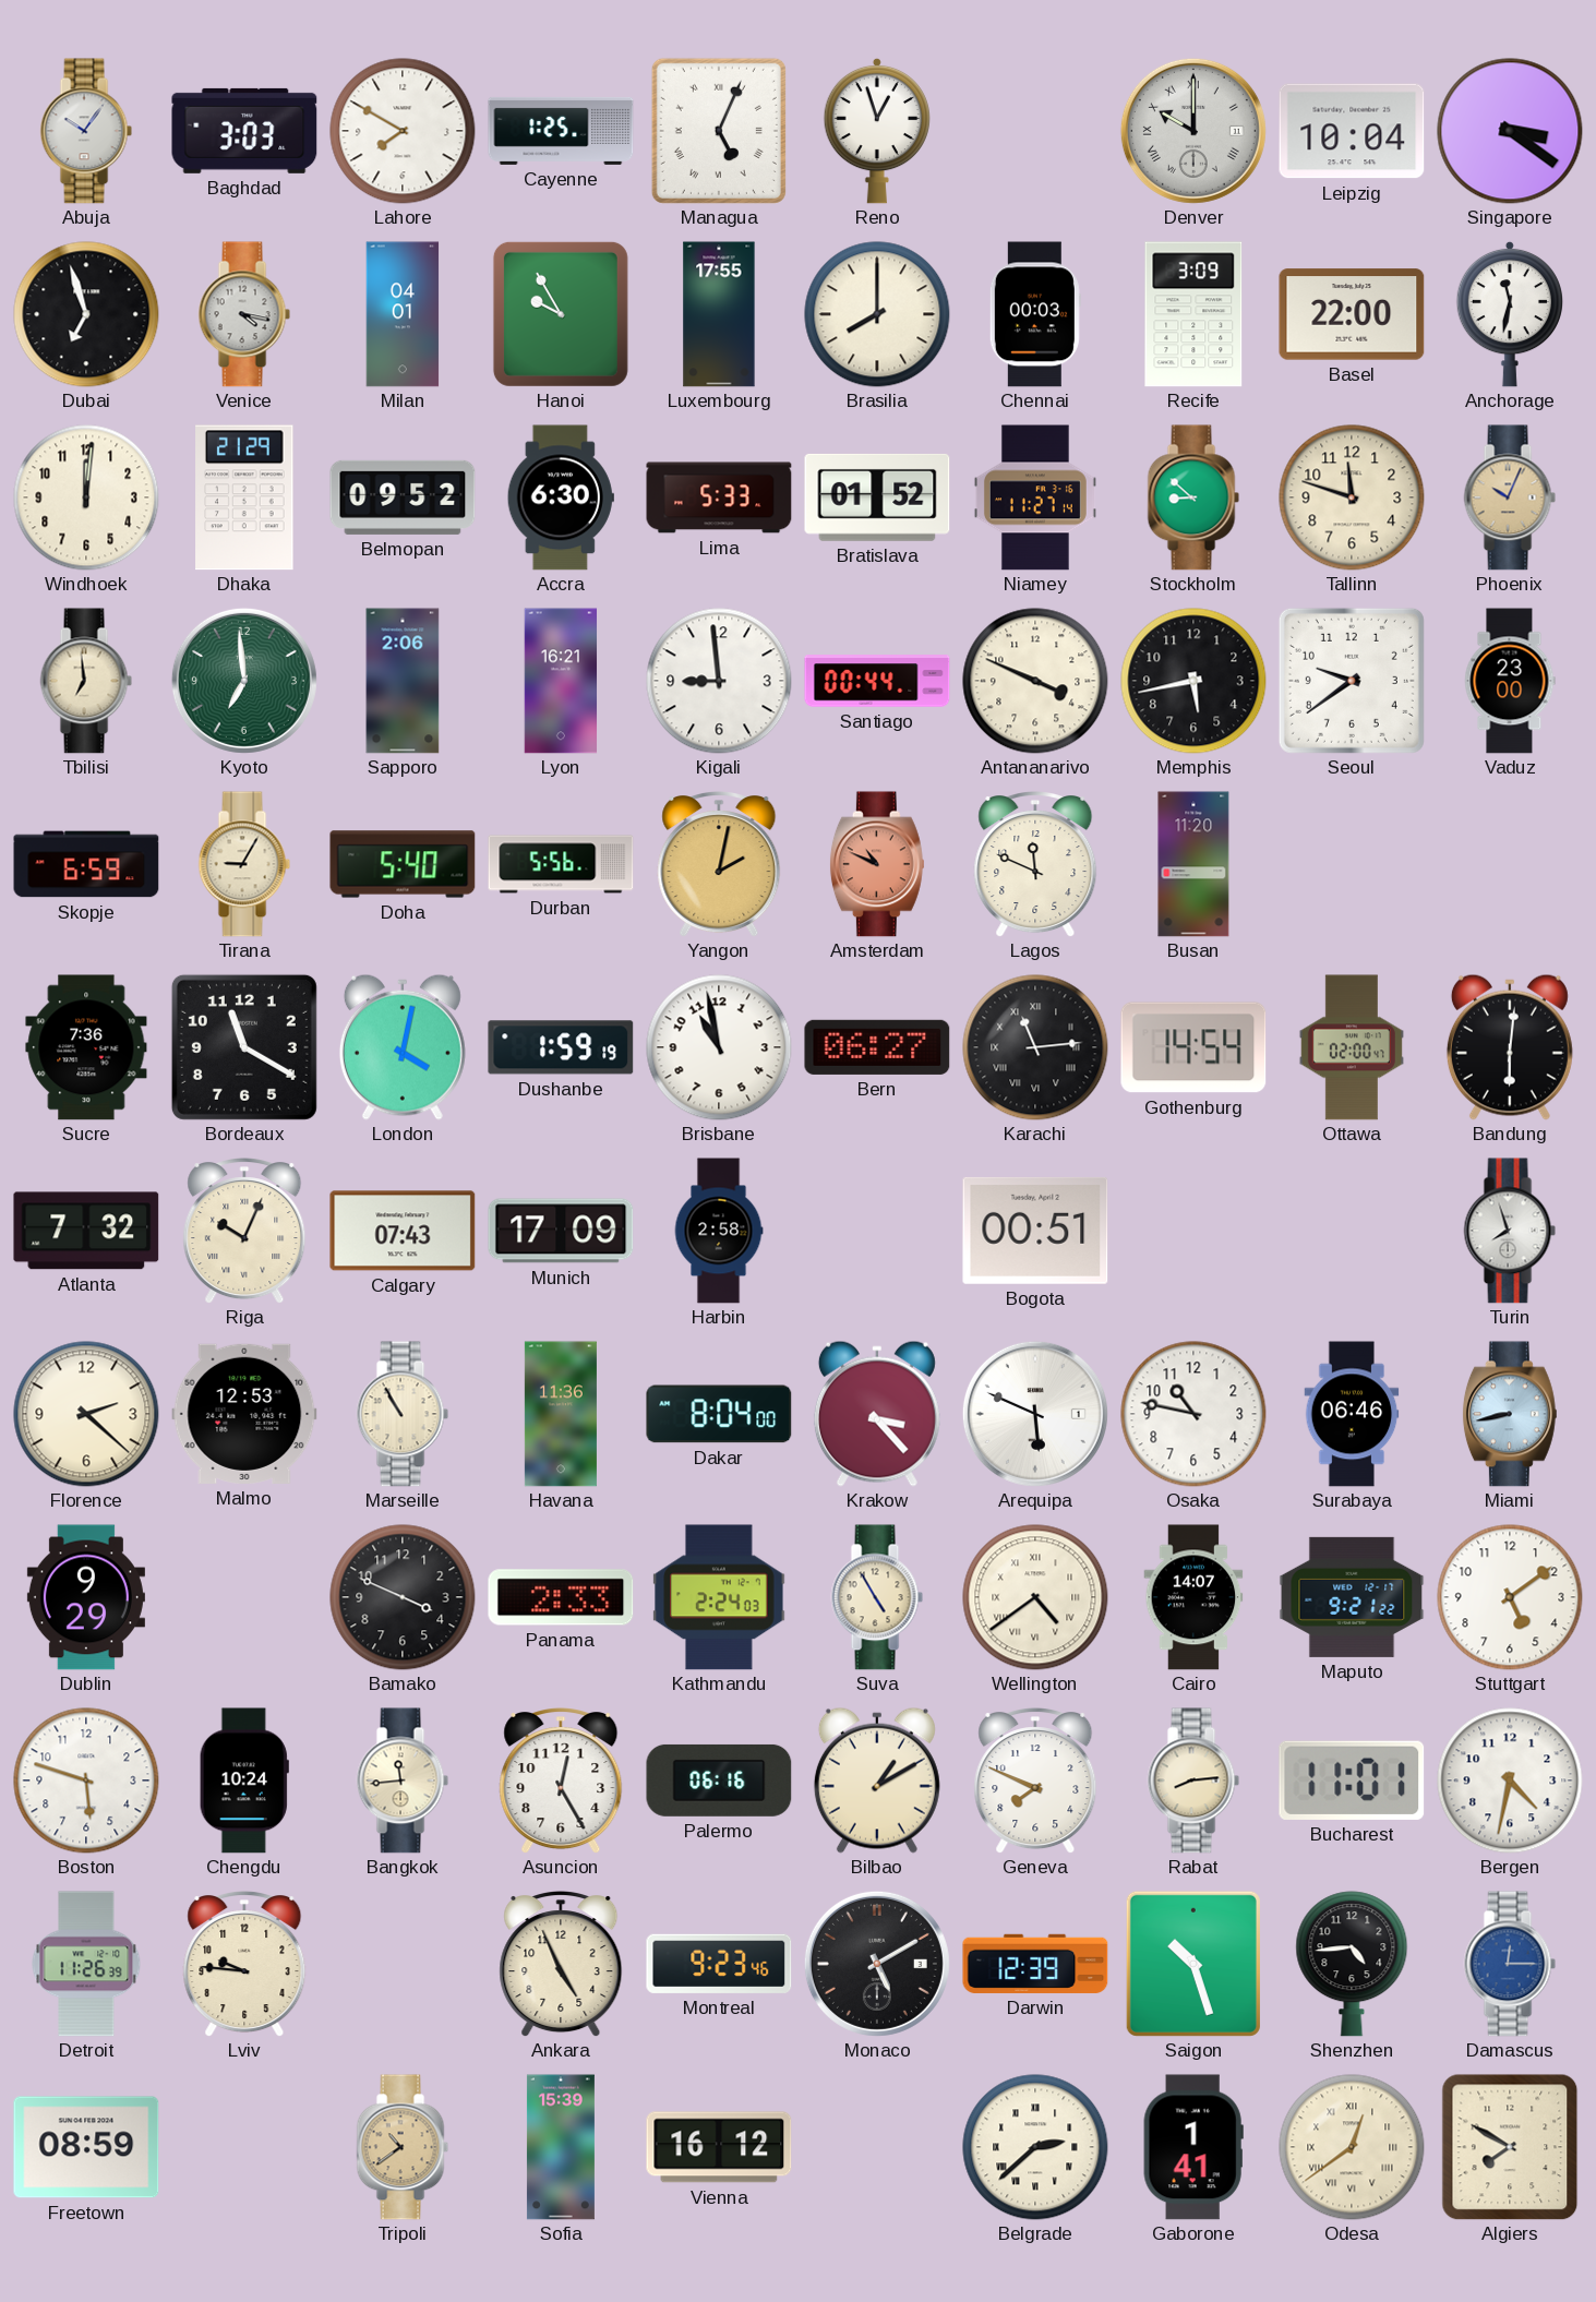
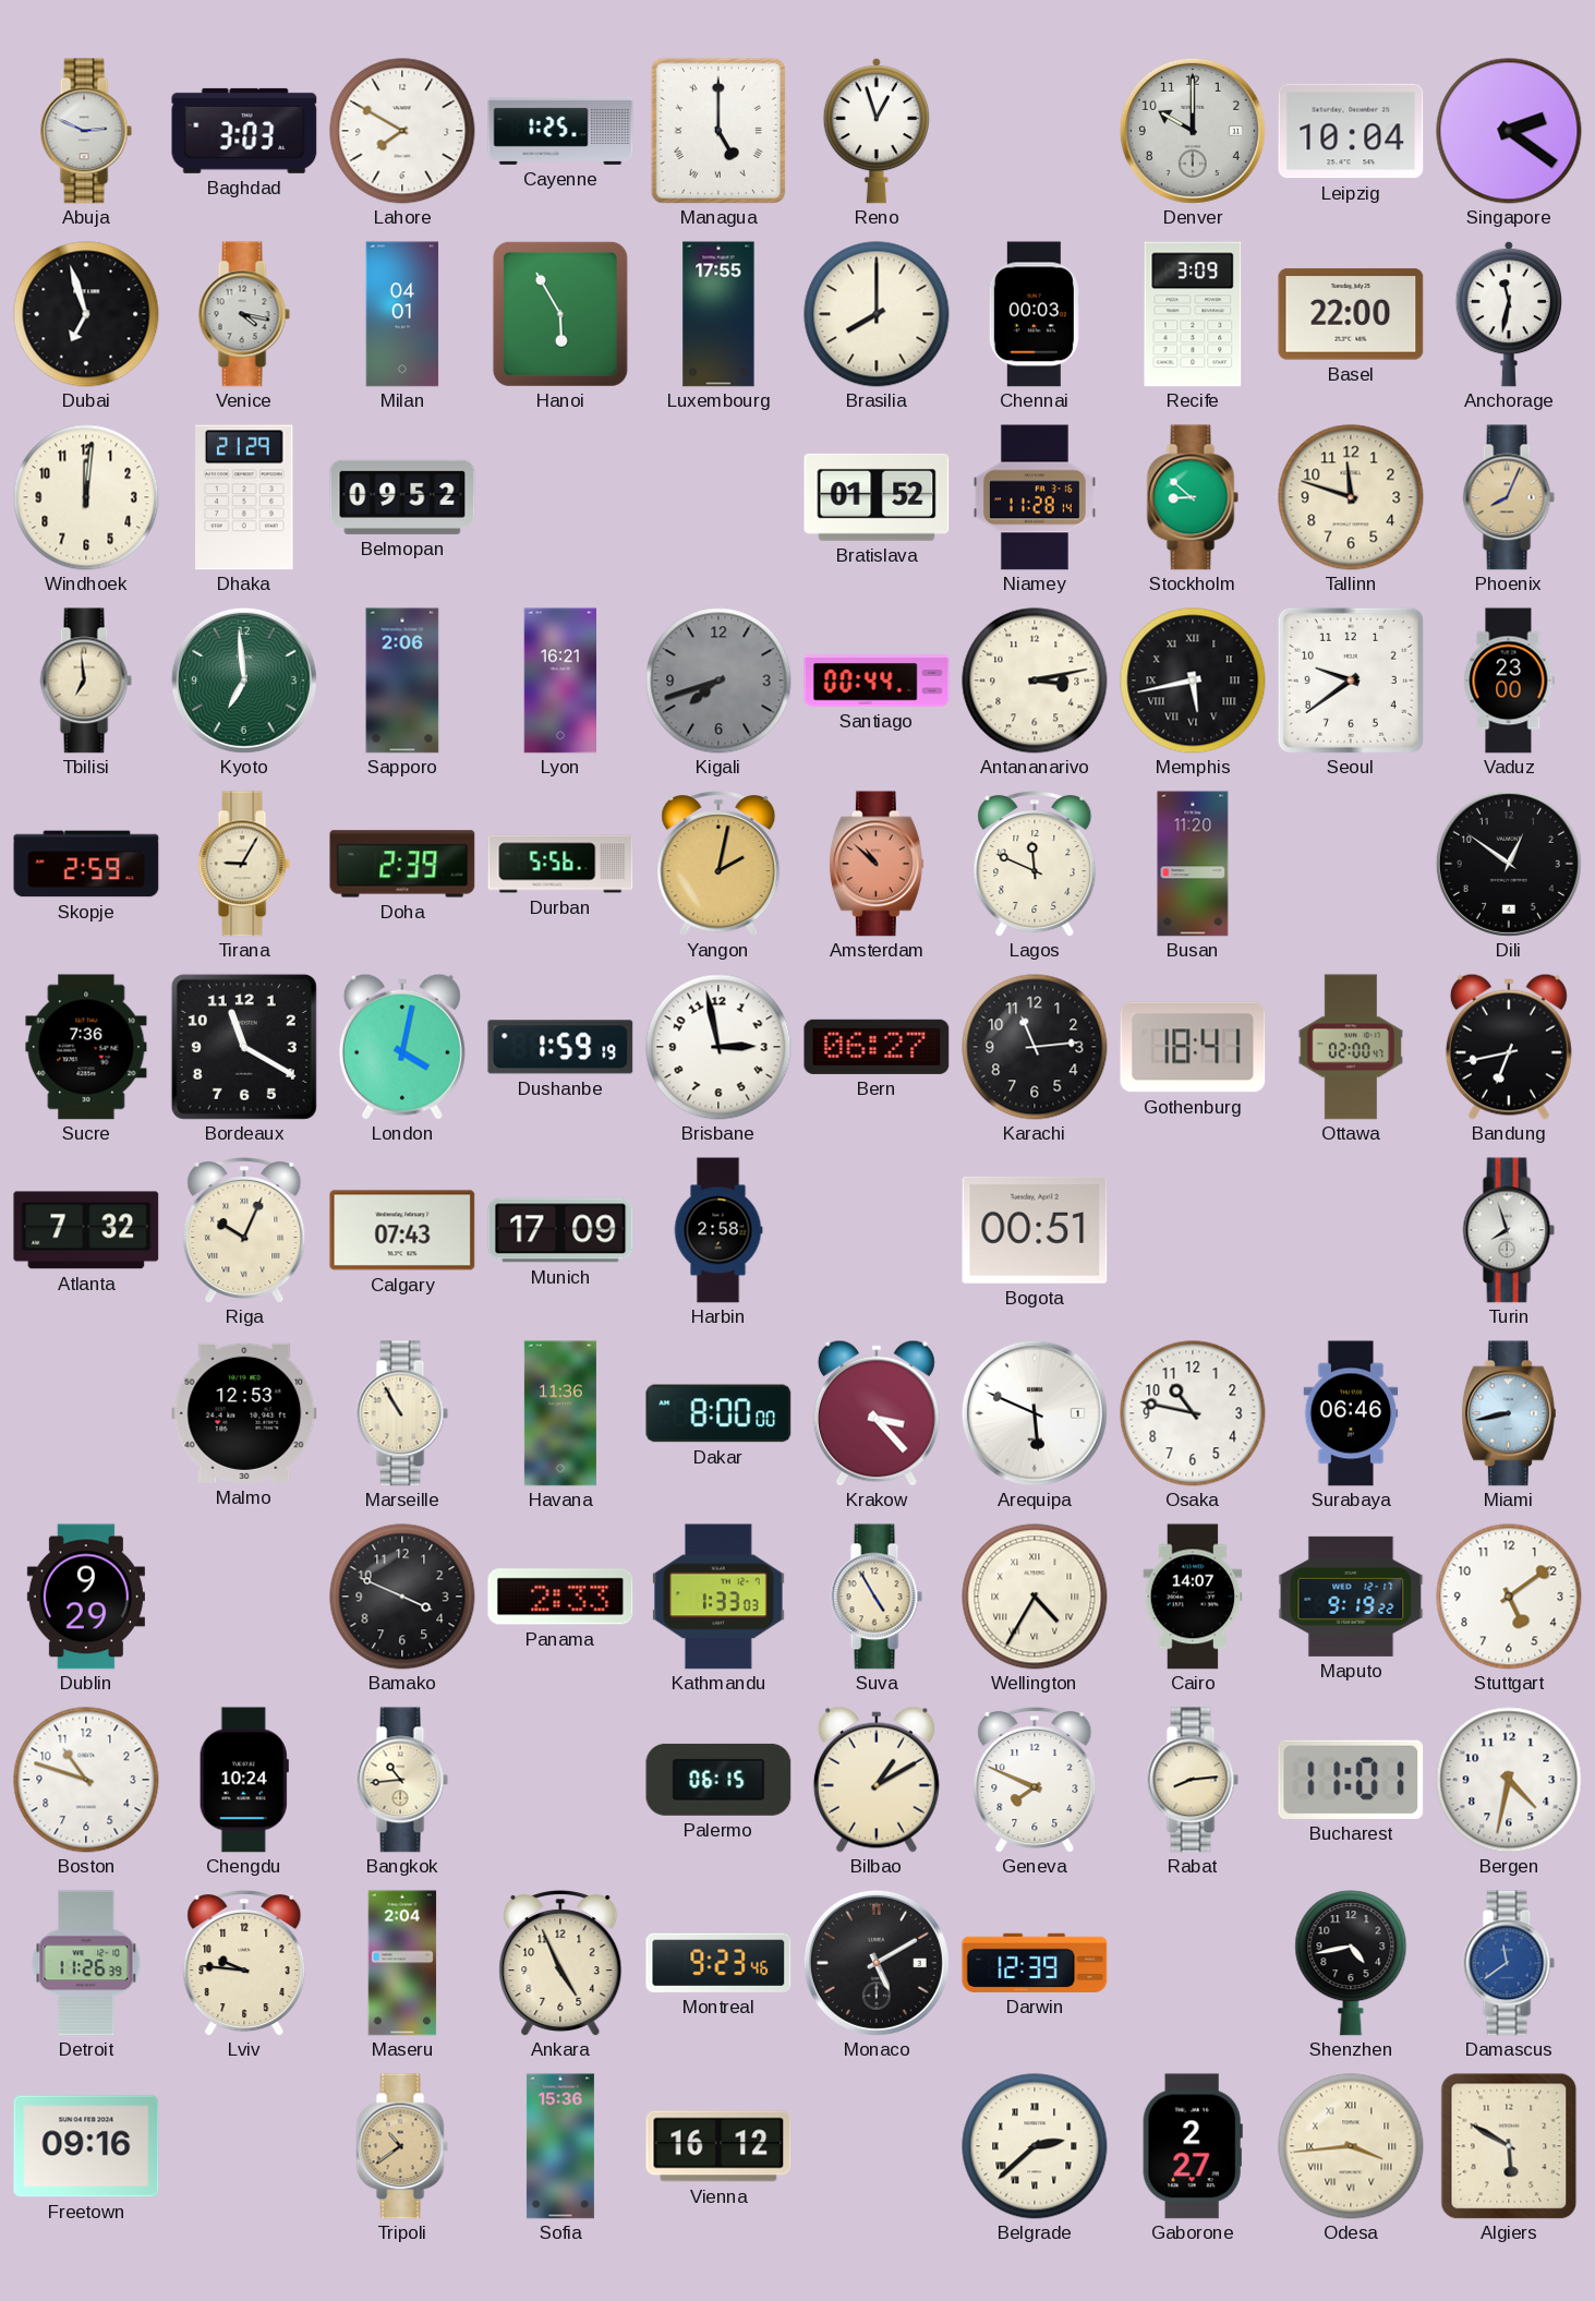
Abuja: 10:06 -> 2:49 (86, 131)
Managua: 5:04 -> 5:00 (718, 131)
Denver numerals: Roman -> Arabic (1193, 131)
Singapore: 3:21 -> 2:21 (1509, 131)
Hanoi: 9:55 -> 5:55 (560, 314)
Accra: 6:30 -> none (561, 497)
Lima: 5:33 -> none (719, 497)
Niamey: 11:27 -> 11:28 (1035, 497)
Phoenix: 10:04 -> 8:04 (1509, 497)
Kigali: 8:59 -> 7:42 (718, 680)
Kigali dial: white -> grey (718, 680)
Antananarivo: 3:49 -> 3:13 (1035, 680)
Memphis numerals: Arabic -> Roman (1193, 680)
Skopje: 6:59 -> 2:59 (86, 864)
Doha: 5:40 -> 2:39 (402, 864)
Amsterdam: 10:49 -> 10:52 (877, 864)
Dili: none -> 12:51 (1509, 864)
Brisbane: 10:58 -> 2:58 (718, 1047)
Karachi numerals: Roman -> Arabic (1035, 1047)
Gothenburg: 14:54 -> 18:41 (1193, 1047)
Bandung: 6:01 -> 6:43 (1509, 1047)
Florence: 2:22 -> none (86, 1414)
Dakar: 8:04 -> 8:00 (718, 1413)
Kathmandu: 2:24 -> 1:33 (718, 1597)
Wellington: 4:39 -> 4:35 (1035, 1597)
Maputo: 9:21 -> 9:19 (1351, 1597)
Boston: 5:48 -> 10:48 (86, 1780)
Bangkok: 11:44 -> 10:44 (402, 1780)
Asuncion: 12:25 -> none (561, 1782)
Palermo: 06:16 -> 06:15 (718, 1780)
Maseru: none -> 2:04 (402, 1963)
Saigon: 10:27 -> none (1193, 1964)
Shenzhen: 4:44 -> 4:43 (1351, 1963)
Damascus: 12:15 -> 11:39 (1509, 1963)
Freetown: 08:59 -> 09:16 (86, 2146)
Sofia: 15:39 -> 15:36 (560, 2146)
Gaborone: 1:41 -> 2:27 (1193, 2146)
Odesa: 12:39 -> 3:44 (1351, 2146)
Algiers: 7:50 -> 5:50 (1509, 2146)
